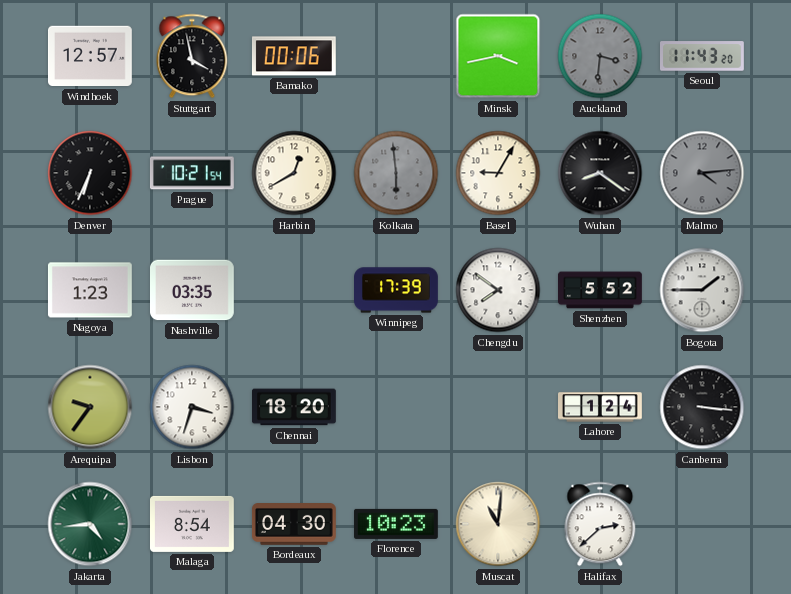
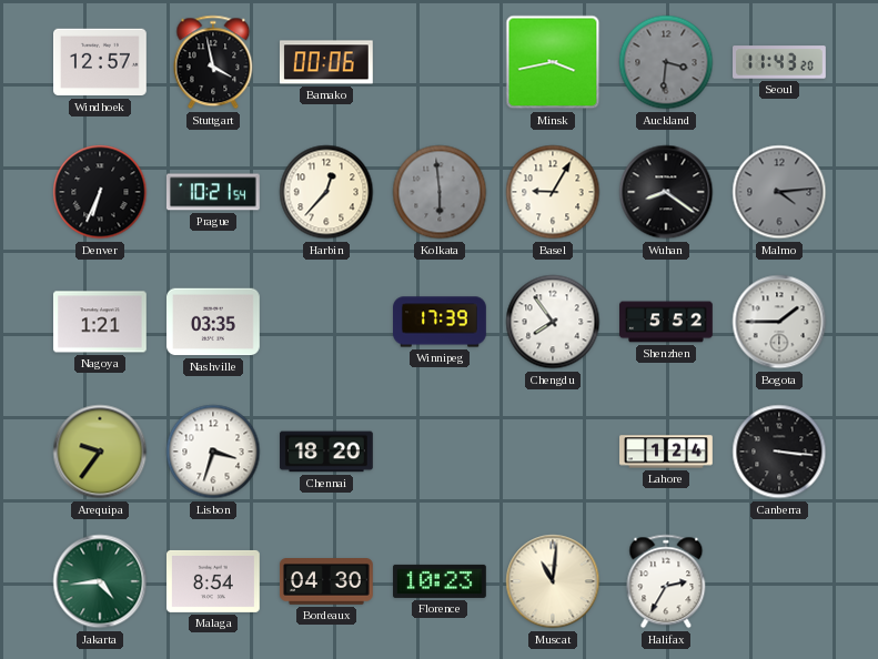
Harbin: 12:40 -> 12:37 (326, 192)
Nagoya: 1:23 -> 1:21 (100, 322)
Chengdu: 7:51 -> 7:54 (553, 322)
Halifax: 2:38 -> 2:35 (666, 581)
